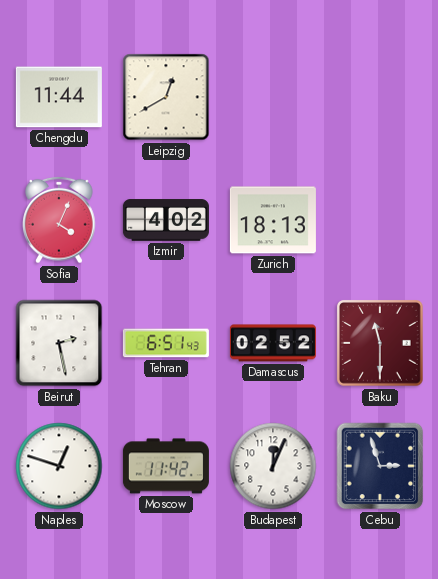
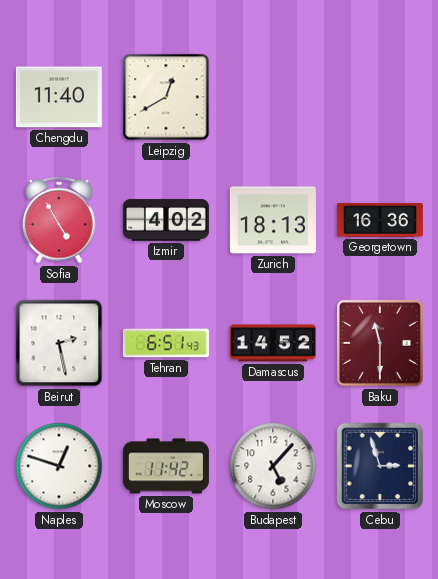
Chengdu: 11:44 -> 11:40 (59, 97)
Sofia: 4:04 -> 4:55 (59, 220)
Georgetown: none -> 16:36 (380, 220)
Damascus: 02:52 -> 14:52 (273, 343)
Budapest: 12:04 -> 5:07 (273, 466)
